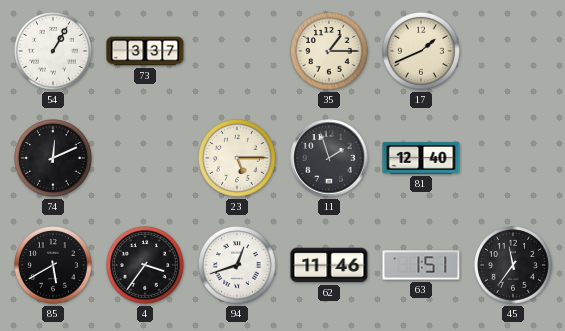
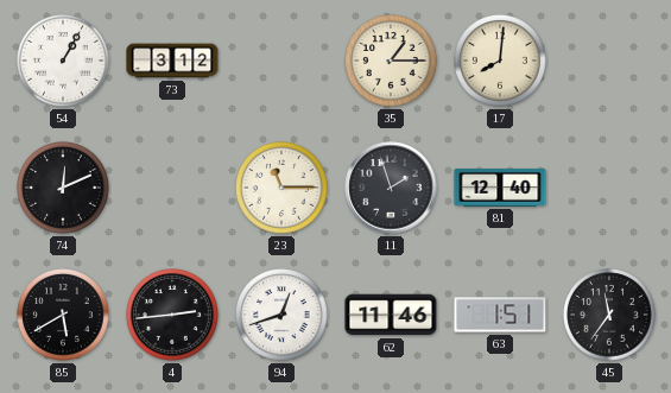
73: 3:37 -> 3:12 (172, 61)
17: 1:41 -> 8:01 (501, 62)
23: 5:15 -> 11:15 (283, 189)
4: 3:36 -> 2:44 (173, 316)
